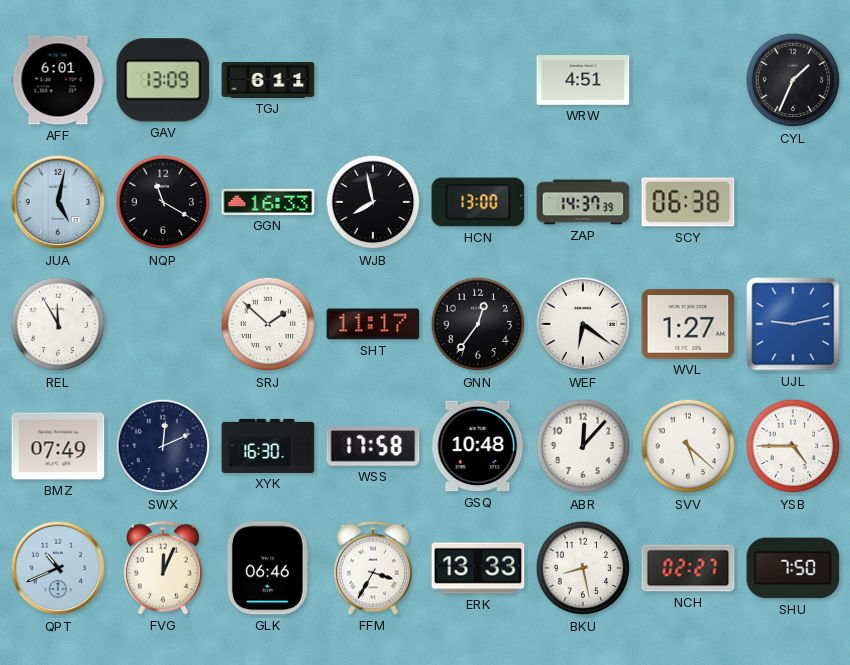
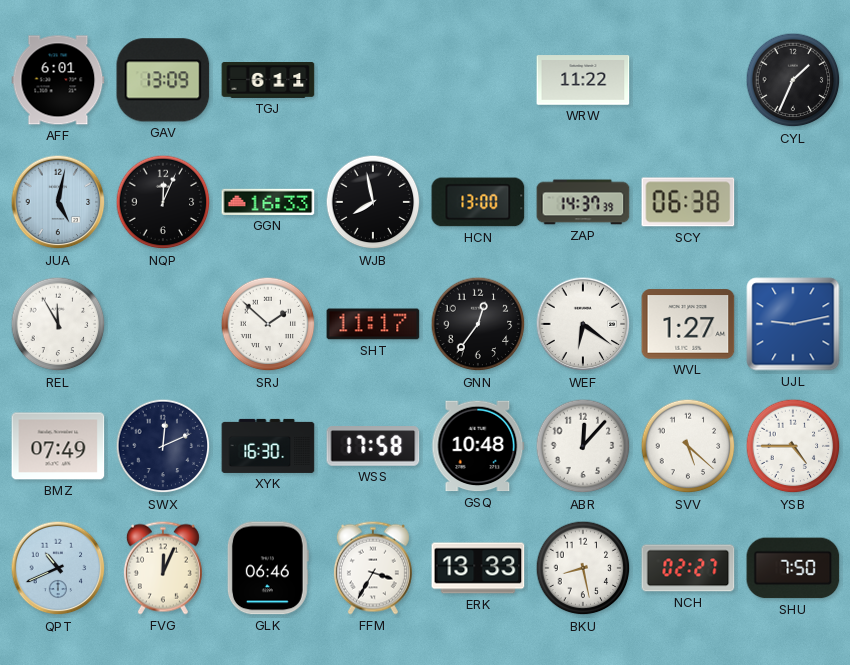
WRW: 4:51 -> 11:22 (583, 80)
NQP: 11:20 -> 12:04 (163, 202)
